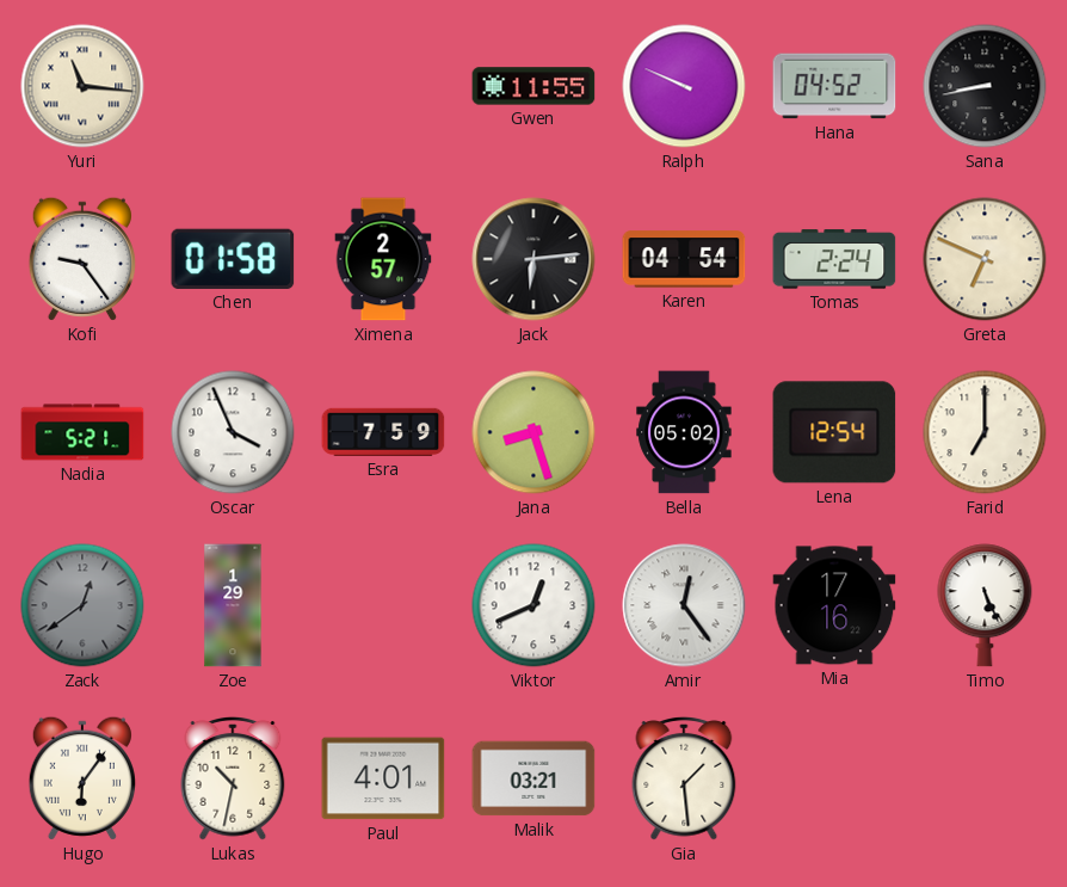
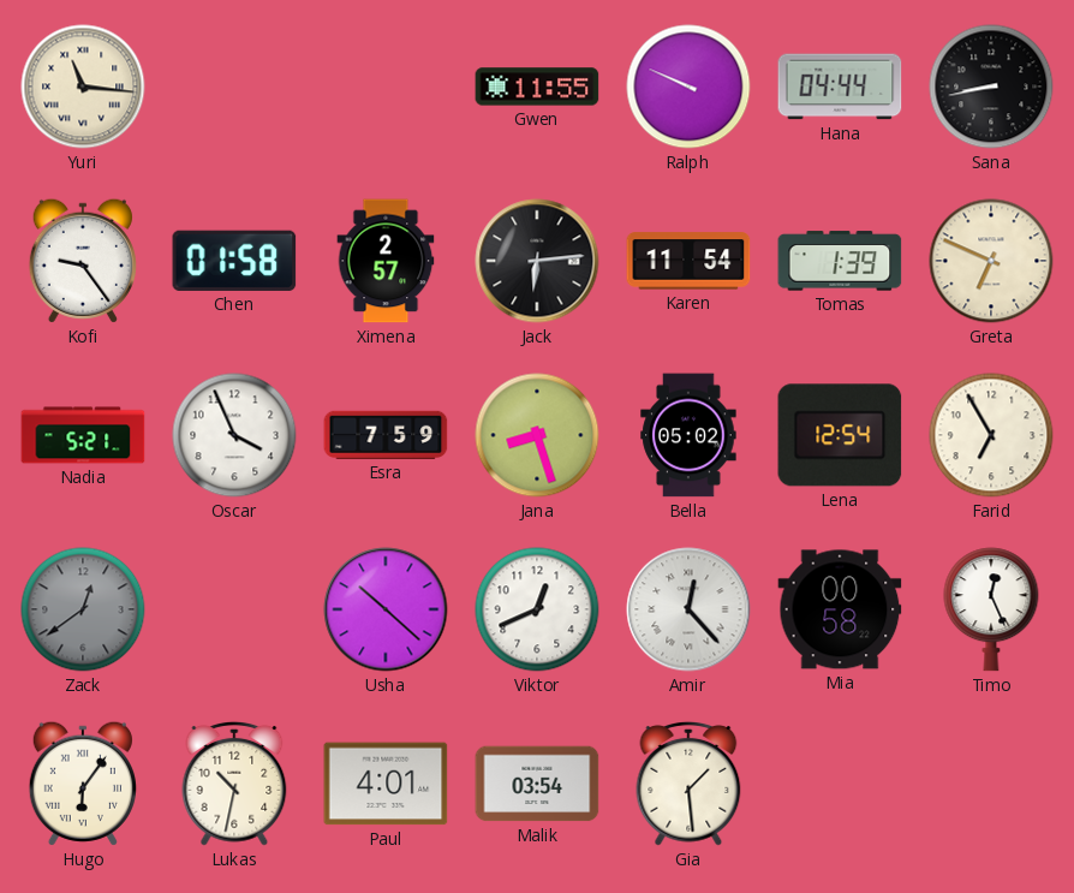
Hana: 04:52 -> 04:44 (840, 87)
Karen: 04:54 -> 11:54 (688, 261)
Tomas: 2:24 -> 1:39 (840, 261)
Farid: 7:00 -> 6:55 (991, 435)
Zoe: 1:29 -> none (233, 605)
Usha: none -> 10:22 (386, 609)
Amir: 12:24 -> 12:23 (688, 609)
Mia: 17:16 -> 00:58 (840, 609)
Timo: 5:26 -> 12:26 (991, 609)
Malik: 03:21 -> 03:54 (537, 784)
